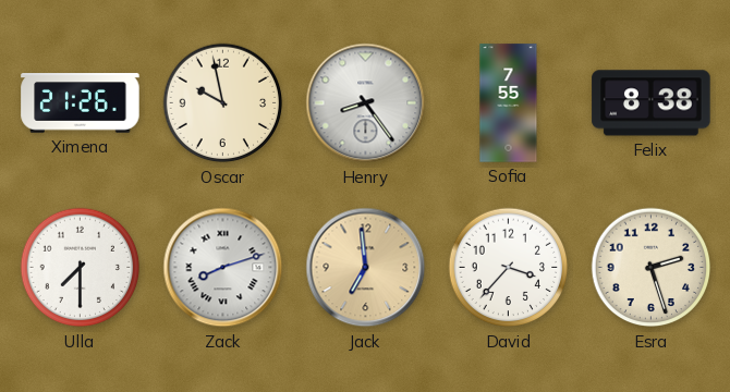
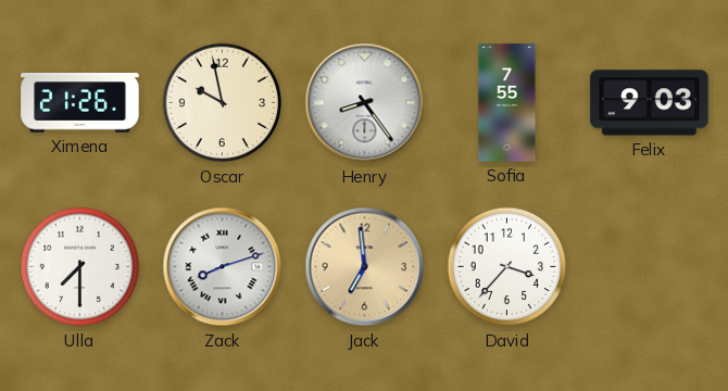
Felix: 8:38 -> 9:03 (650, 103)
Esra: 2:27 -> none (652, 268)
